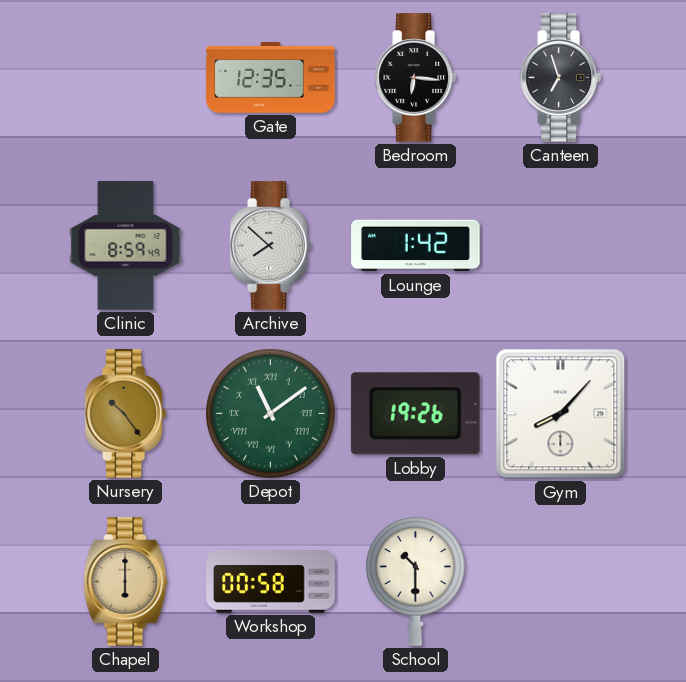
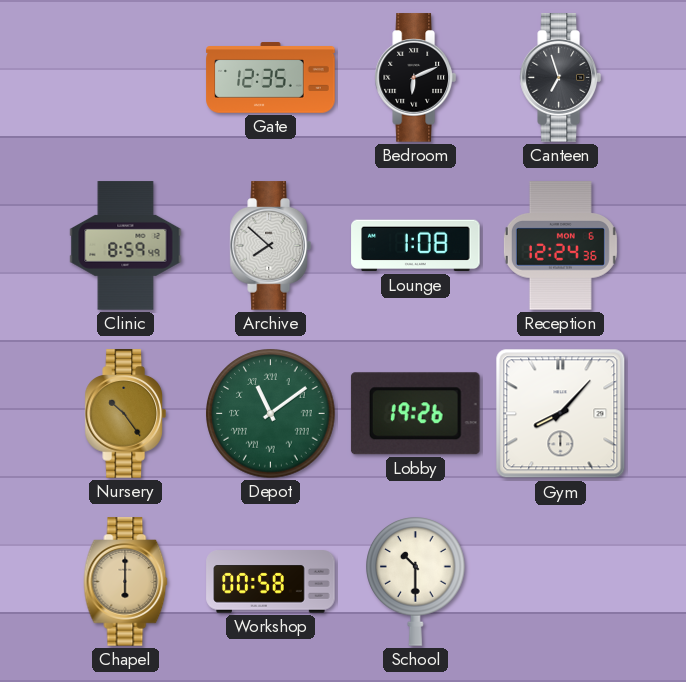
Bedroom: 6:16 -> 6:11 (415, 78)
Lounge: 1:42 -> 1:08 (416, 246)
Reception: none -> 12:24 (560, 246)
